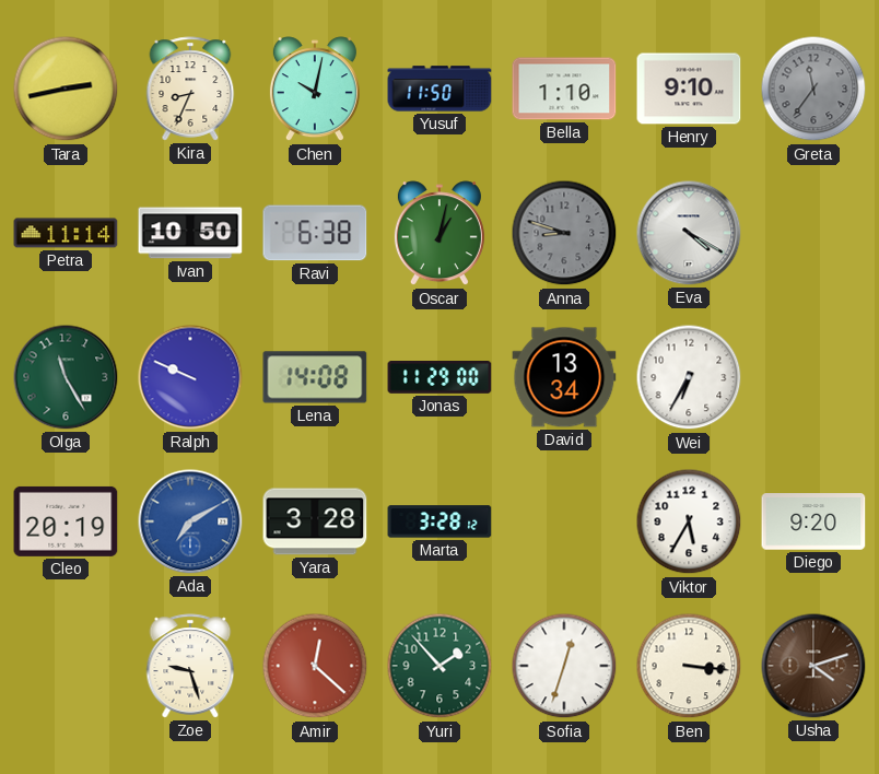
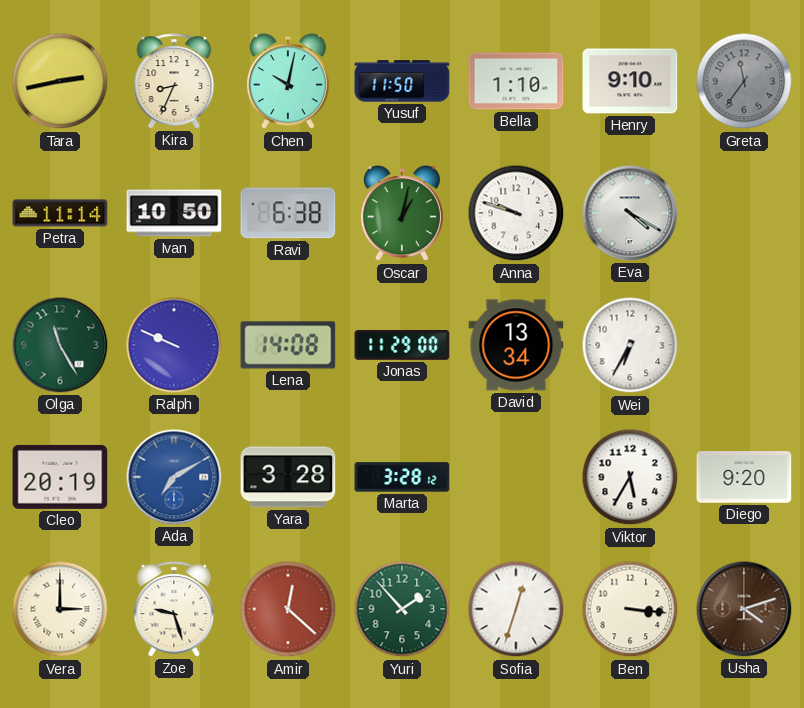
Anna: 8:48 -> 9:48 (516, 213)
Anna dial: grey -> white (516, 213)
Vera: none -> 3:00 (60, 609)
